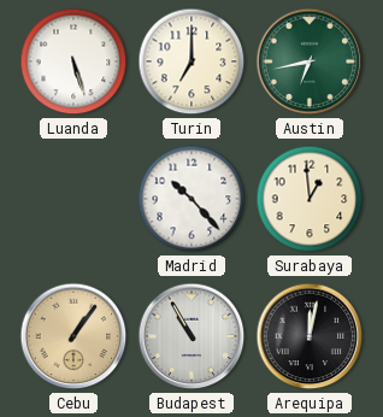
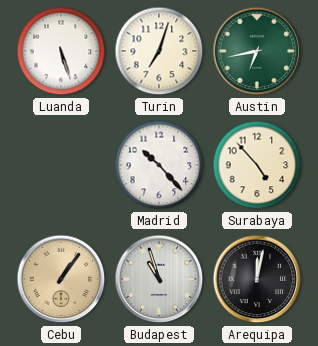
Turin: 7:00 -> 7:03 (159, 51)
Surabaya: 12:59 -> 4:53 (257, 165)
Budapest: 10:55 -> 10:57 (159, 279)
